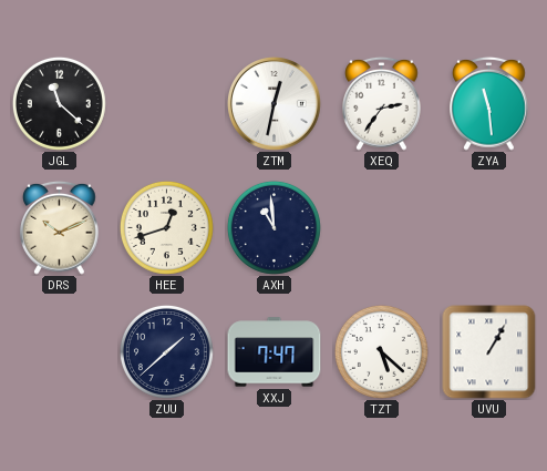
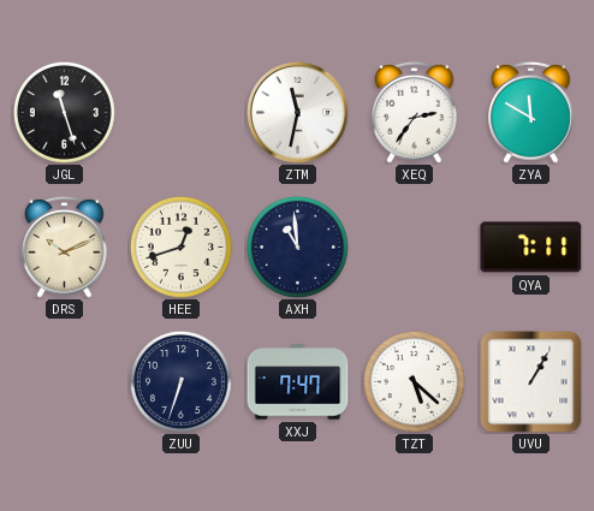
JGL: 11:22 -> 11:27 (64, 112)
ZTM: 12:32 -> 11:32 (298, 113)
ZYA: 11:29 -> 11:50 (531, 112)
QYA: none -> 7:11 (531, 248)
ZUU: 1:38 -> 6:33 (180, 381)
